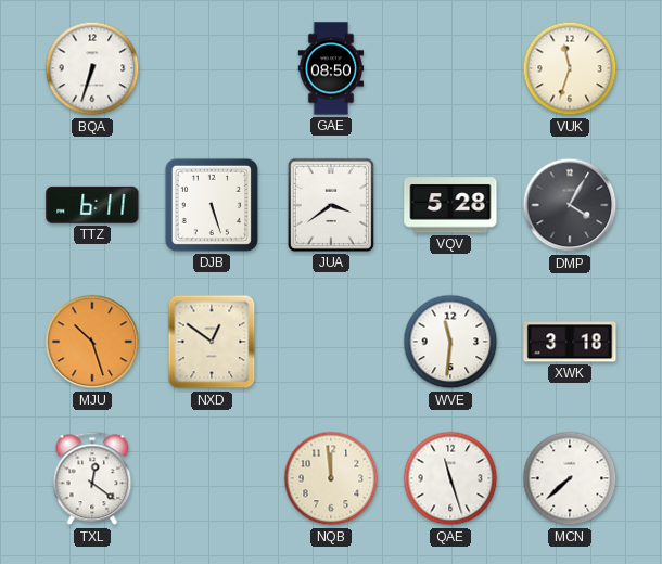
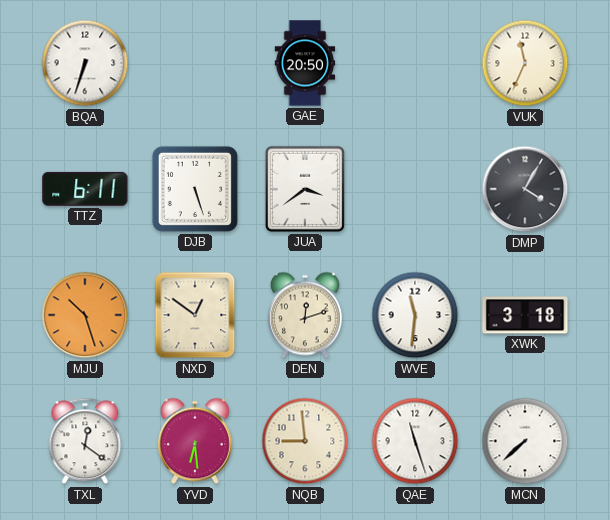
GAE: 08:50 -> 20:50 (305, 63)
VUK: 11:33 -> 11:34 (525, 63)
VQV: 5:28 -> none (450, 205)
DEN: none -> 12:12 (305, 315)
YVD: none -> 6:29 (195, 441)
NQB: 11:59 -> 8:59 (305, 441)
